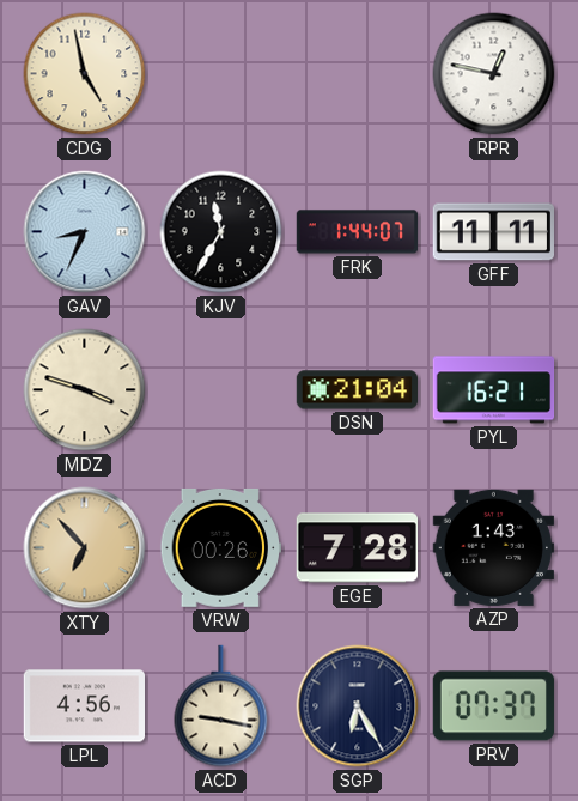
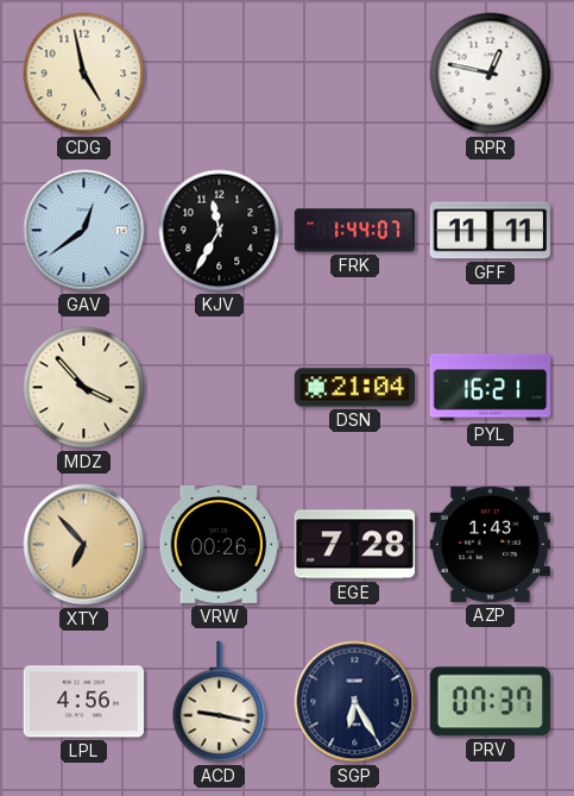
GAV: 8:34 -> 12:39 (84, 231)
MDZ: 3:48 -> 3:53 (84, 388)
